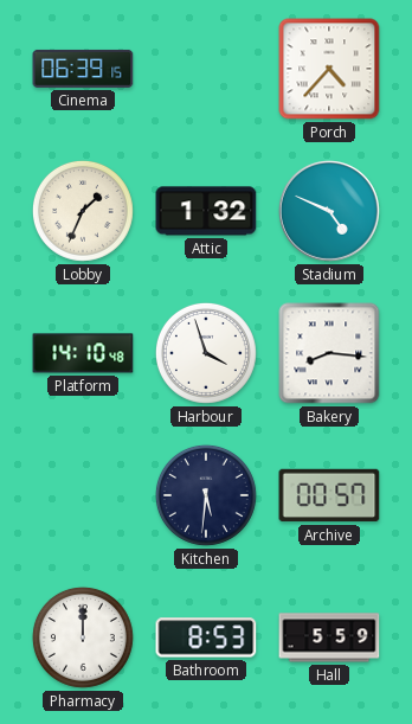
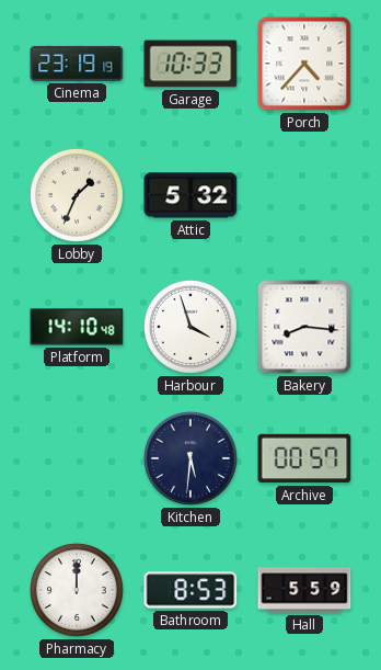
Cinema: 06:39 -> 23:19 (77, 64)
Garage: none -> 10:33 (190, 64)
Attic: 1:32 -> 5:32 (190, 195)
Stadium: 4:49 -> none (330, 212)
